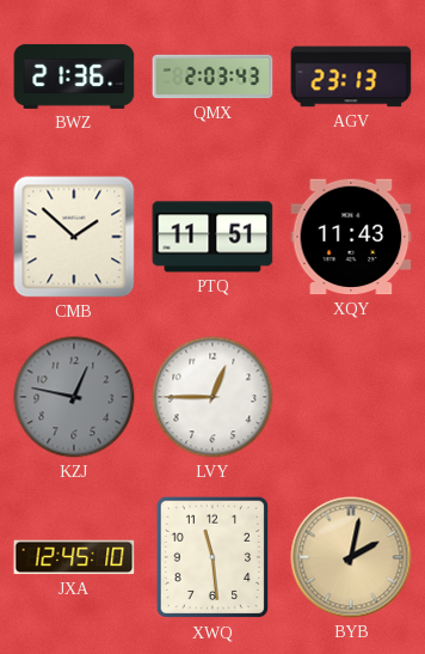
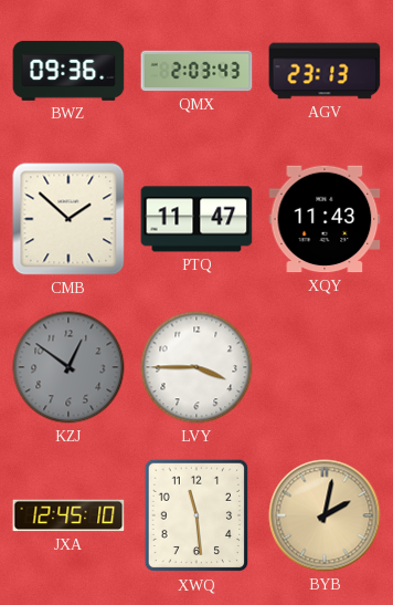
BWZ: 21:36 -> 09:36 (68, 71)
PTQ: 11:51 -> 11:47 (197, 219)
KZJ: 12:47 -> 12:51 (68, 367)
LVY: 12:45 -> 3:45 (197, 367)
